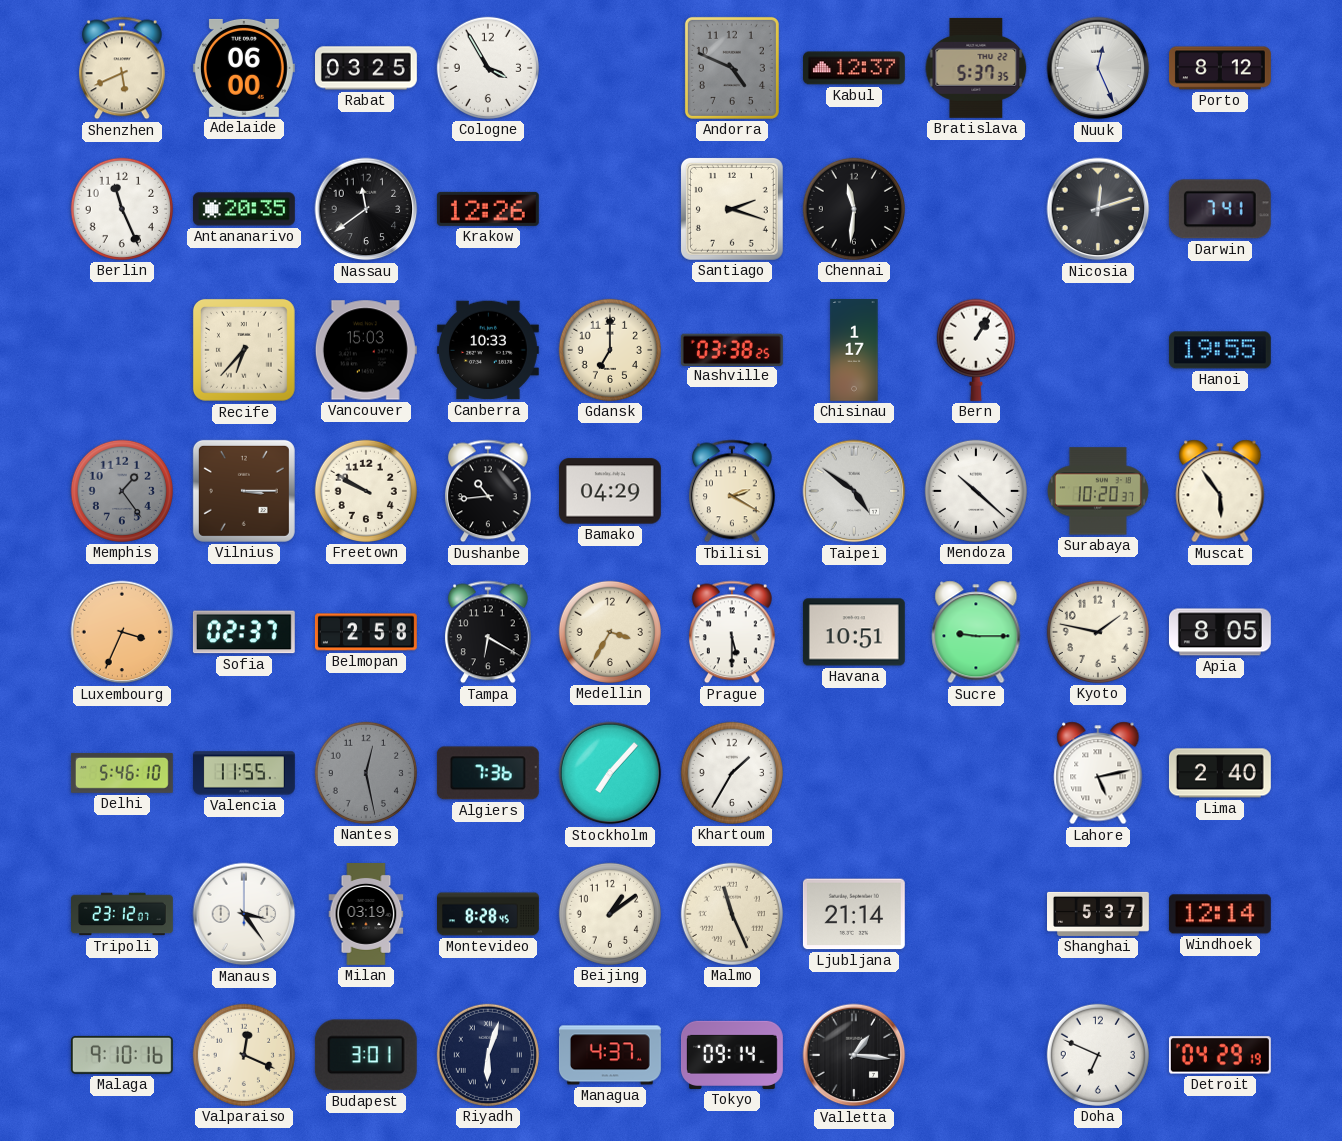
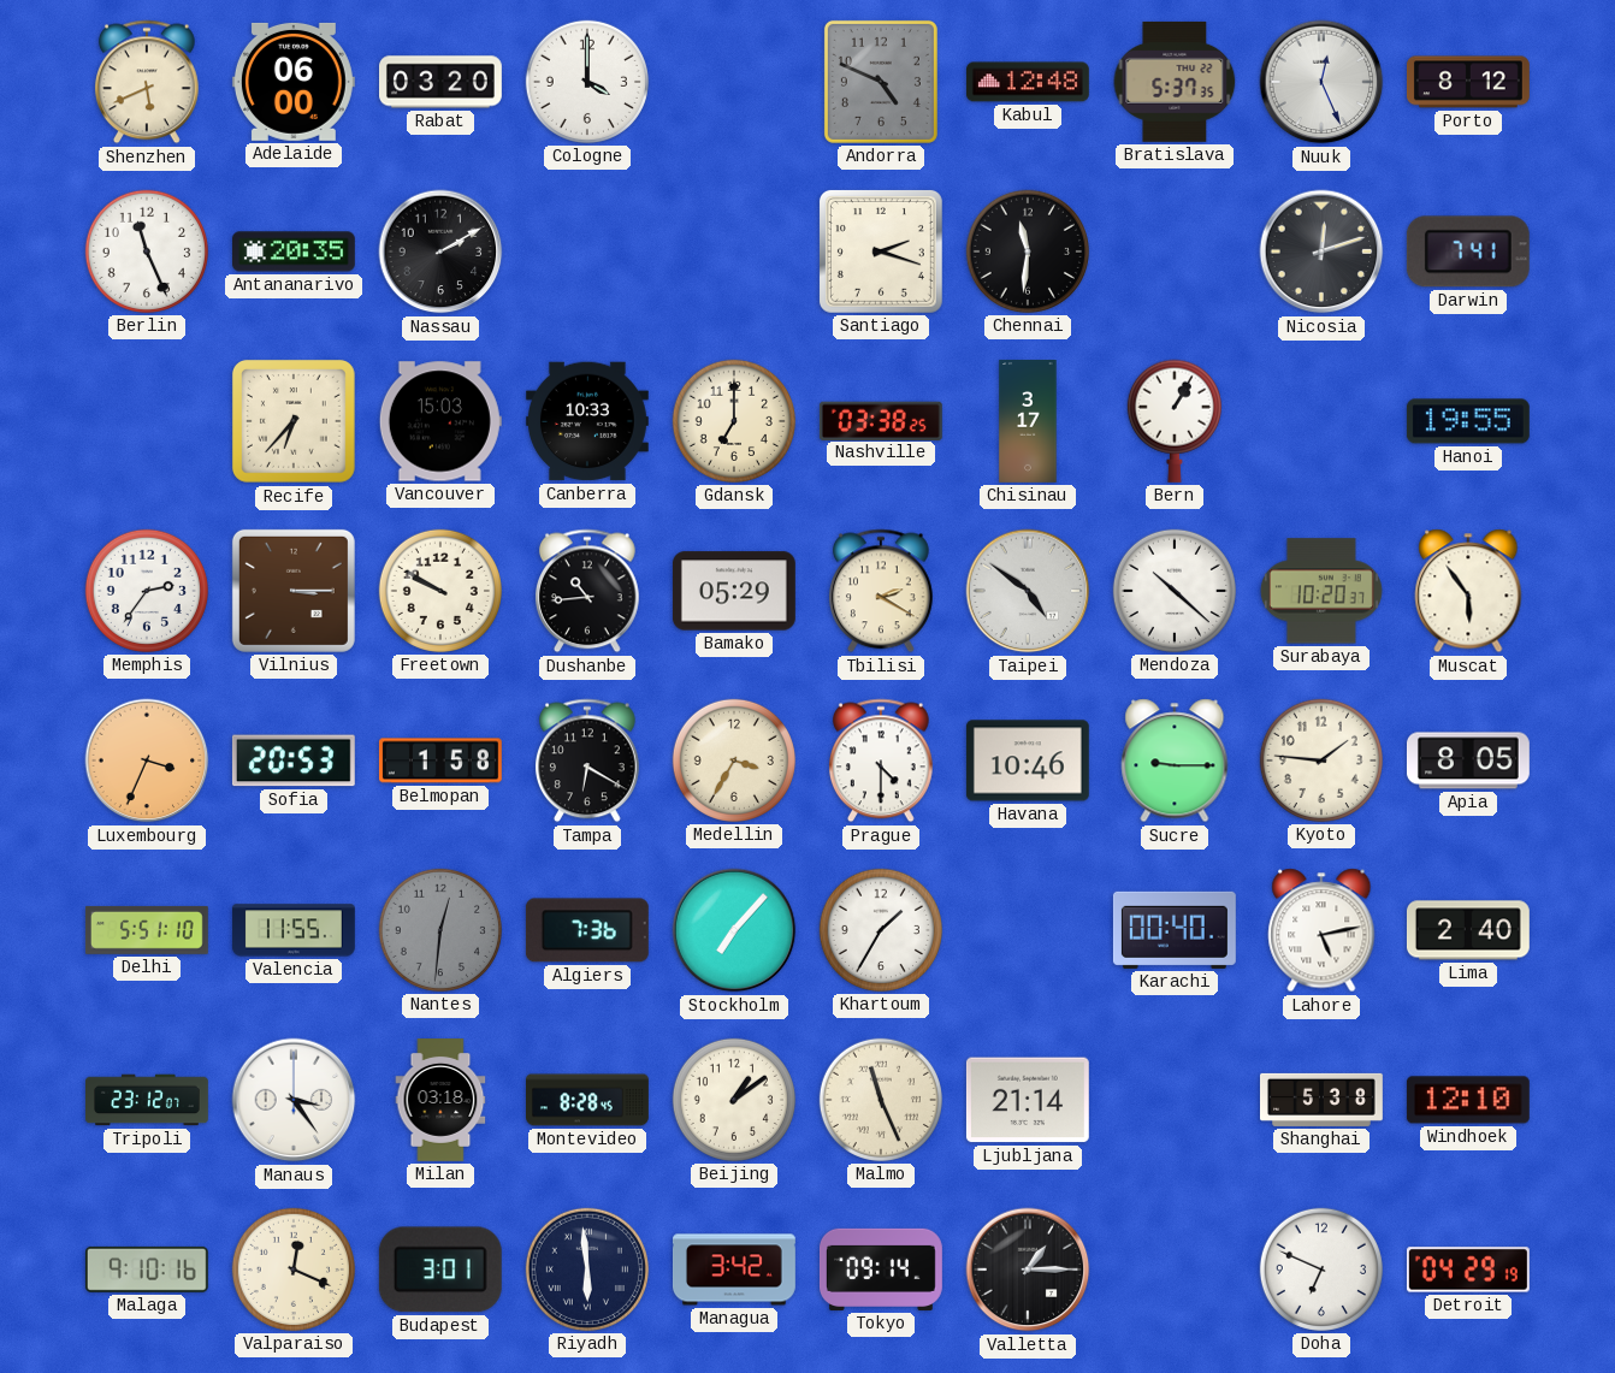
Rabat: 03:25 -> 03:20 (442, 82)
Cologne: 3:55 -> 4:00 (587, 82)
Kabul: 12:37 -> 12:48 (1028, 82)
Nassau: 11:39 -> 2:10 (440, 251)
Krakow: 12:26 -> none (488, 209)
Chisinau: 1:17 -> 3:17 (1028, 422)
Memphis: 1:24 -> 2:36 (147, 591)
Memphis dial: grey -> white (147, 591)
Bamako: 04:29 -> 05:29 (734, 591)
Sofia: 02:37 -> 20:53 (294, 761)
Belmopan: 2:58 -> 1:58 (440, 761)
Prague: 5:30 -> 4:30 (881, 761)
Havana: 10:51 -> 10:46 (1028, 761)
Kyoto: 1:47 -> 1:46 (1321, 761)
Delhi: 5:46 -> 5:51 (147, 930)
Nantes: 12:28 -> 12:31 (440, 930)
Karachi: none -> 00:40 (1175, 930)
Milan: 03:19 -> 03:18 (440, 1101)
Shanghai: 5:37 -> 5:38 (1323, 1100)
Windhoek: 12:14 -> 12:10 (1468, 1100)
Riyadh: 6:03 -> 5:59 (587, 1270)
Managua: 4:37 -> 3:42 (735, 1270)
Valletta: 1:16 -> 1:15 (1028, 1270)
